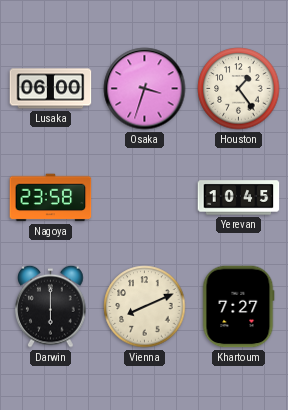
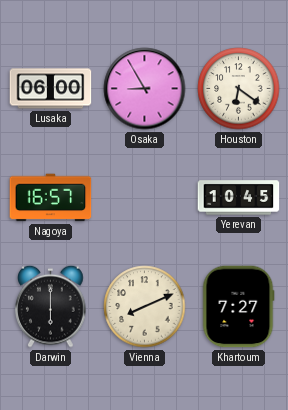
Osaka: 3:33 -> 8:55 (145, 89)
Houston: 1:24 -> 6:21 (239, 89)
Nagoya: 23:58 -> 16:57 (51, 198)
